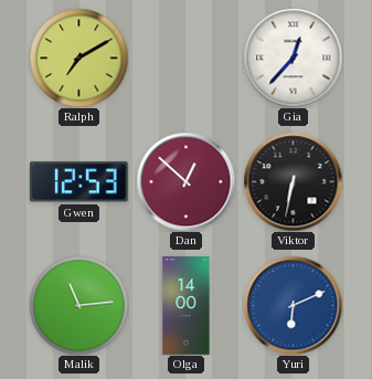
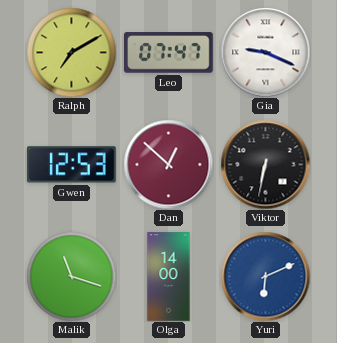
Leo: none -> 07:47 (169, 53)
Gia: 12:37 -> 9:19 (265, 52)
Malik: 11:14 -> 11:18 (71, 276)
